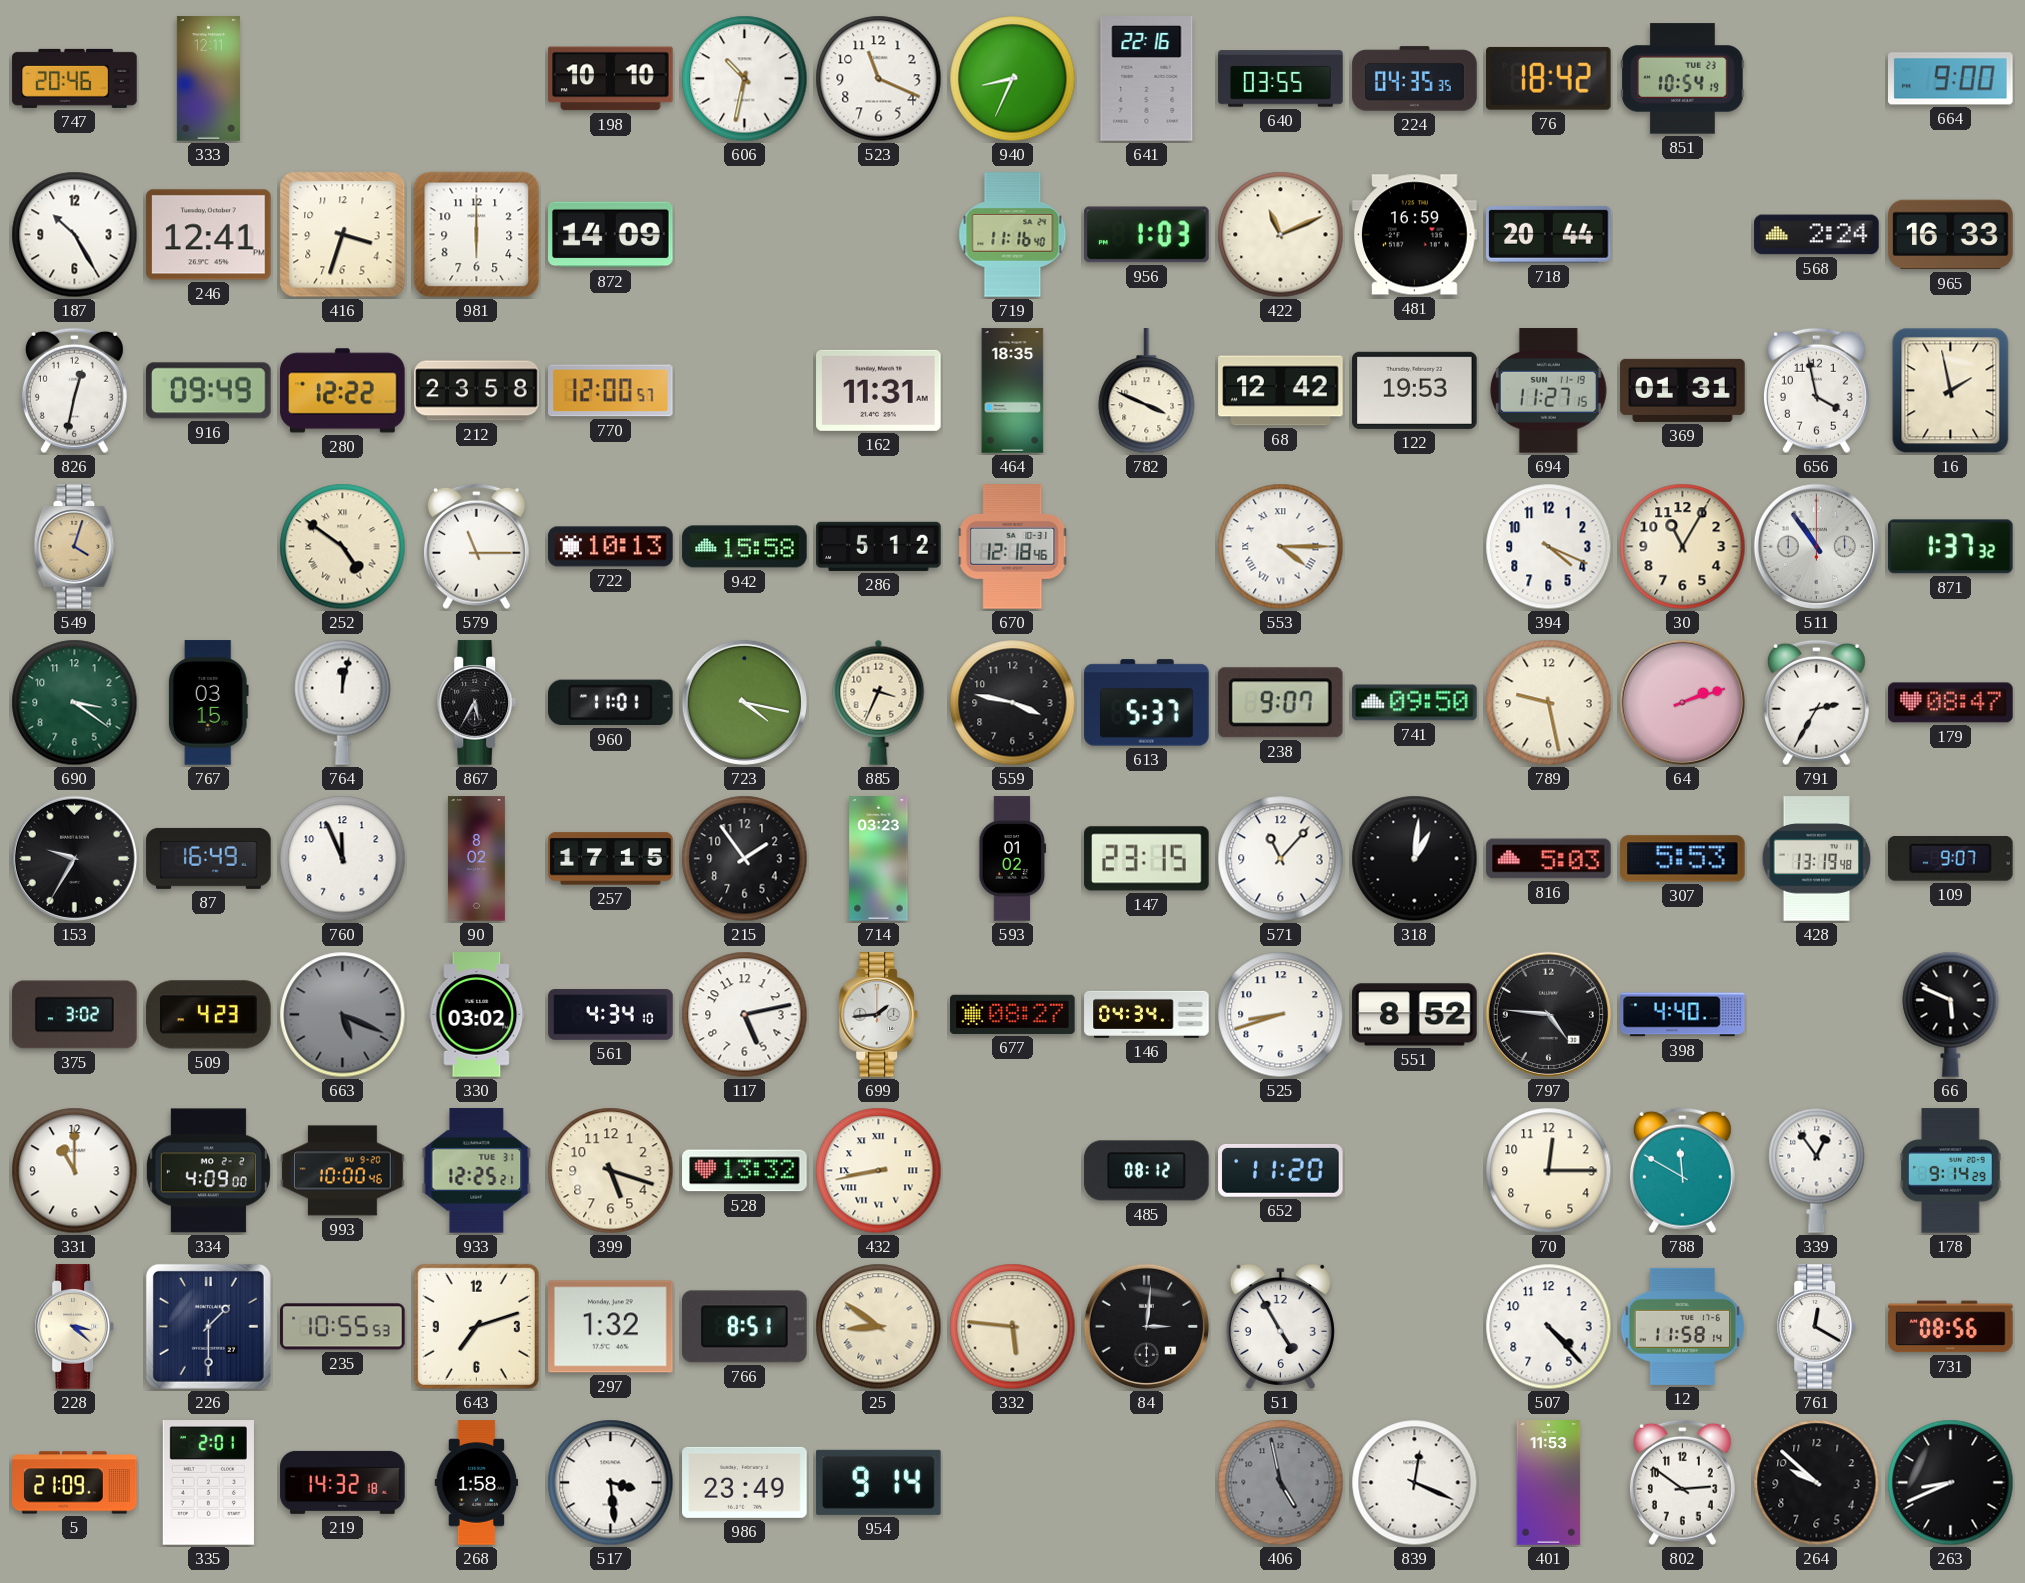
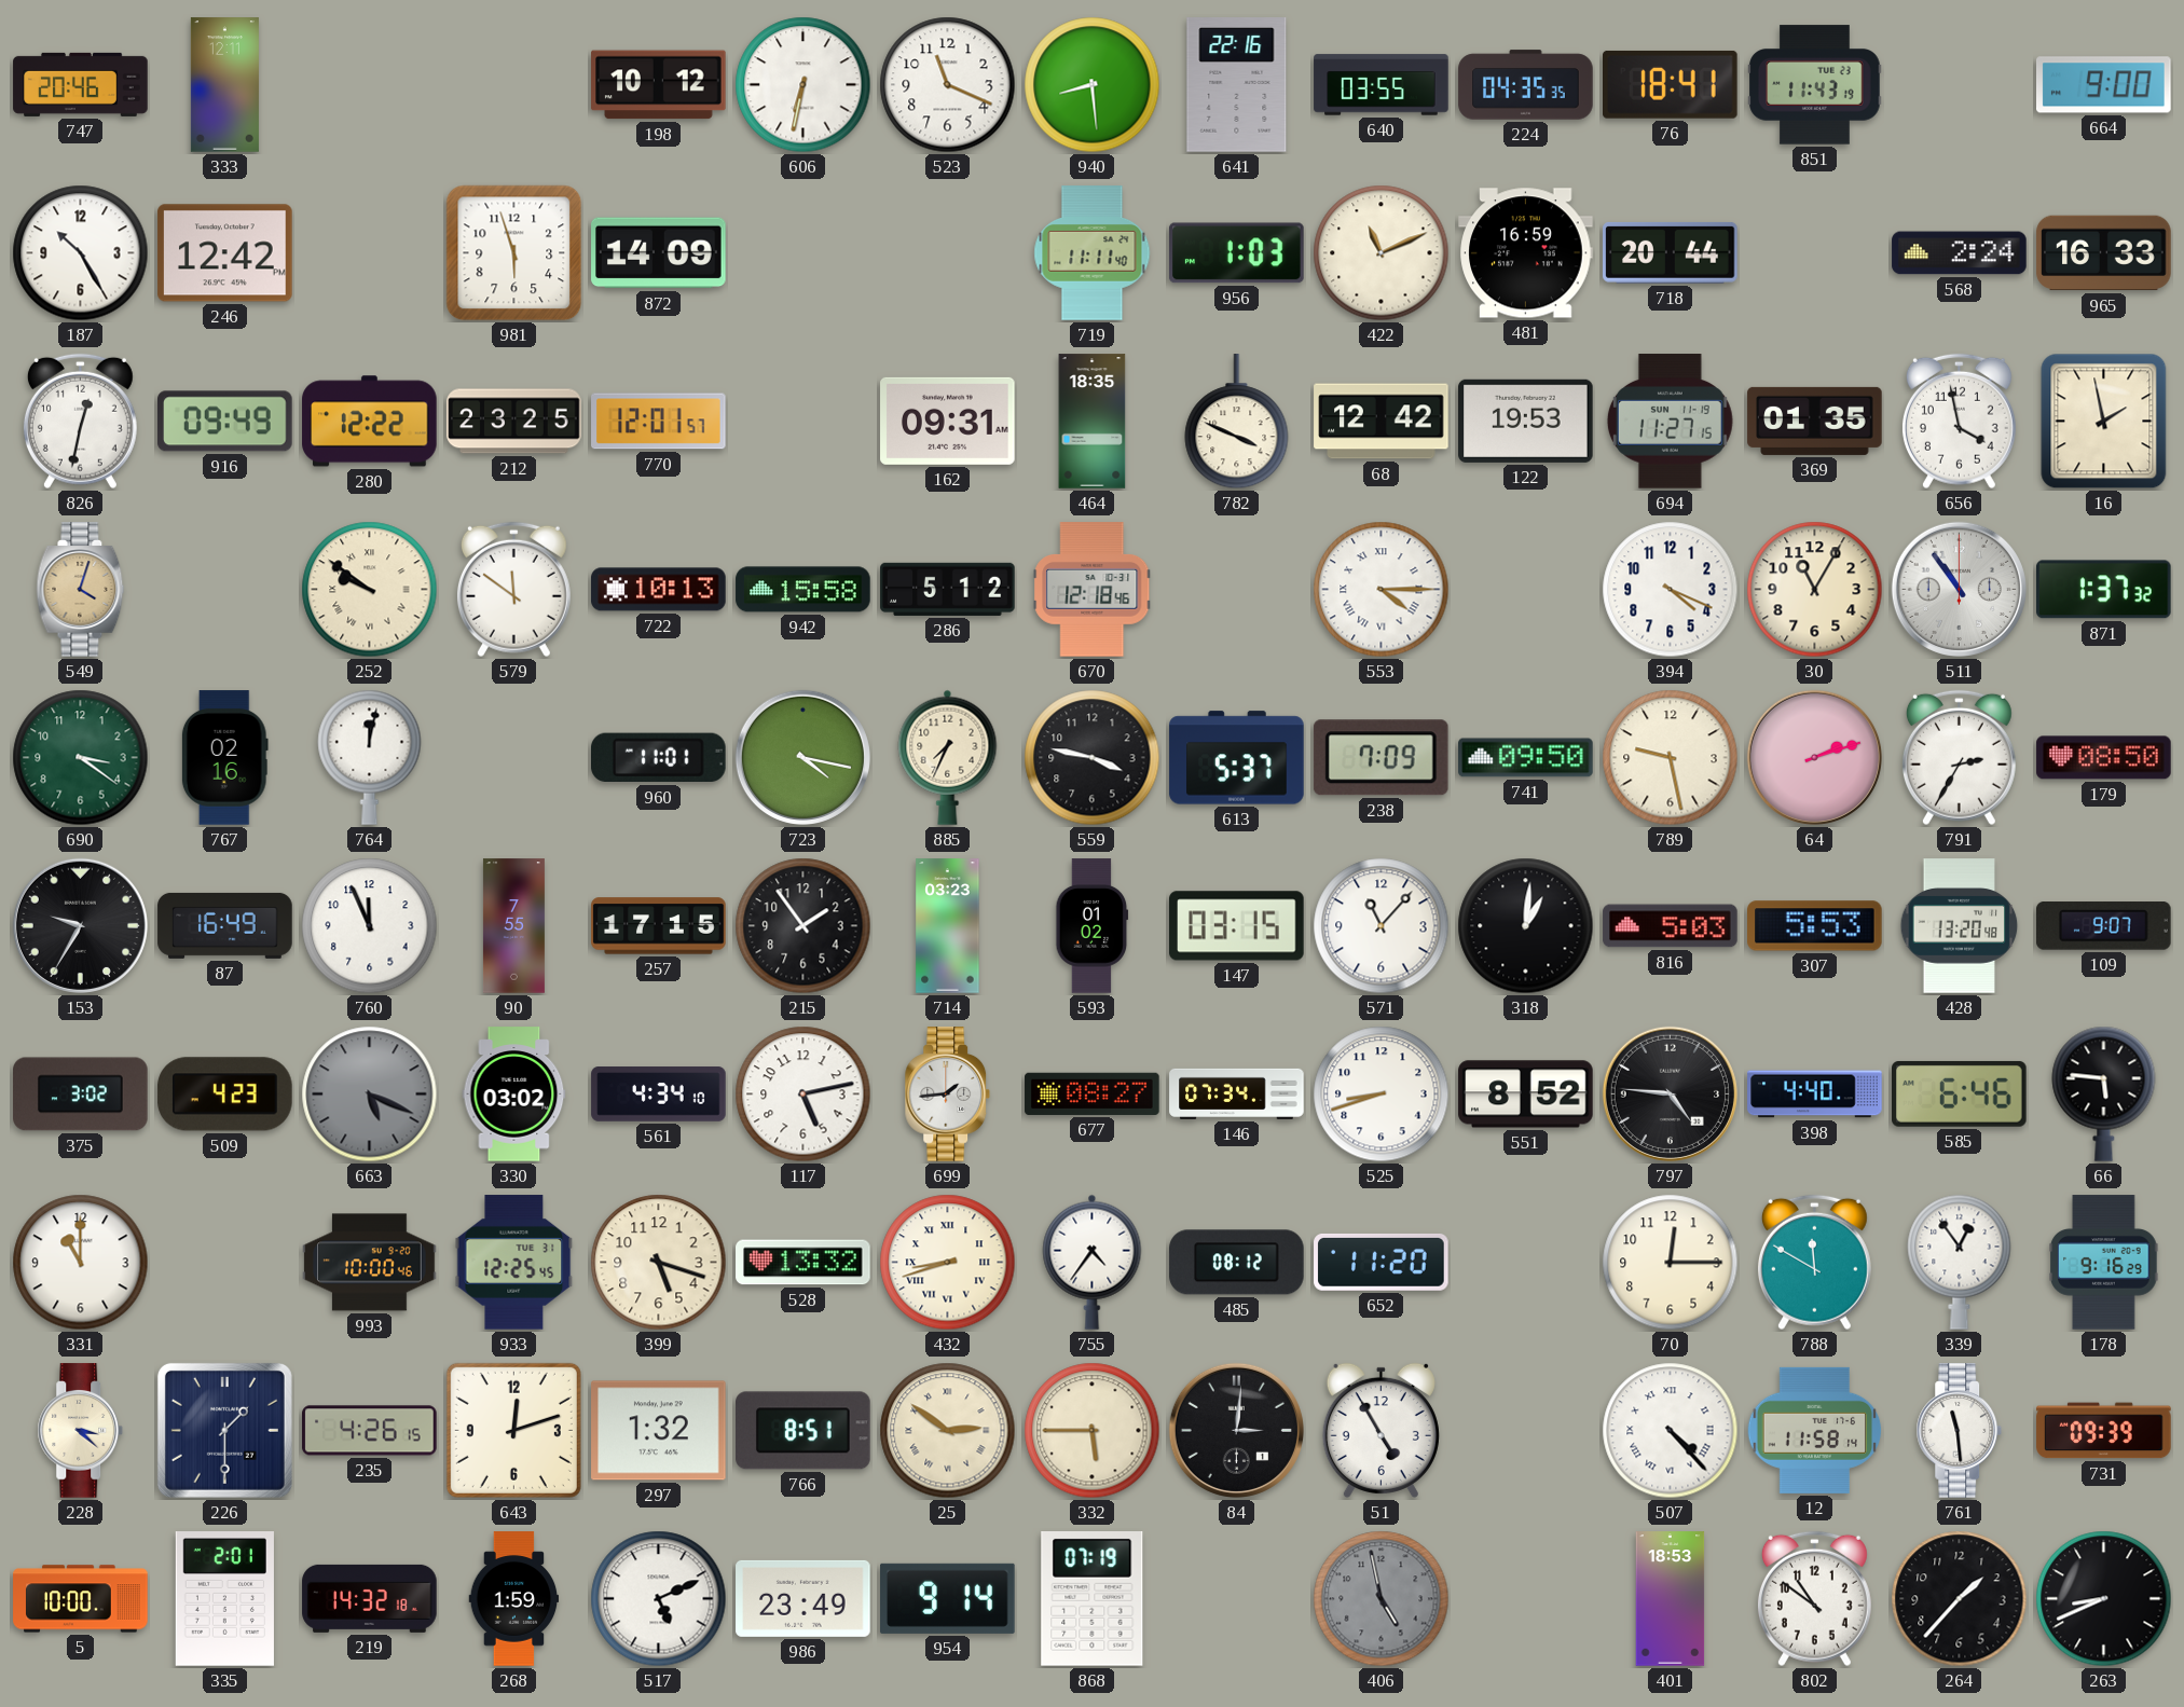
198: 10:10 -> 10:12 (659, 85)
606: 10:32 -> 6:32 (803, 85)
940: 8:34 -> 8:29 (1093, 85)
76: 18:42 -> 18:41 (1671, 85)
851: 10:54 -> 11:43 (1815, 85)
246: 12:41 -> 12:42 (225, 253)
416: 3:33 -> none (343, 235)
981: 6:00 -> 5:57 (514, 253)
719: 11:16 -> 11:11 (1093, 253)
212: 23:58 -> 23:25 (514, 422)
770: 12:00 -> 12:01 (659, 422)
162: 11:31 -> 09:31 (948, 421)
369: 01:31 -> 01:35 (1815, 421)
252: 4:51 -> 9:51 (370, 590)
579: 11:15 -> 11:51 (513, 590)
767: 03:15 -> 02:16 (224, 758)
867: 5:35 -> none (477, 703)
885: 3:34 -> 7:34 (948, 757)
238: 9:07 -> 7:09 (1381, 758)
179: 08:47 -> 08:50 (2104, 758)
90: 8:02 -> 7:55 (513, 926)
147: 23:15 -> 03:15 (1237, 926)
428: 13:19 -> 13:20 (1960, 926)
146: 04:34 -> 07:34 (1237, 1093)
585: none -> 6:46 (1960, 1093)
66: 5:49 -> 5:46 (2104, 1093)
334: 4:09 -> none (208, 1171)
933: 12:25:21 -> 12:25:45 (514, 1263)
432: 8:43 -> 8:42 (948, 1263)
755: none -> 4:36 (1093, 1262)
178: 9:14 -> 9:16 (2104, 1263)
235: 10:55 -> 4:26 (370, 1431)
643: 7:12 -> 12:12 (513, 1430)
25: 8:51 -> 2:51 (948, 1431)
332: 5:46 -> 5:45 (1093, 1431)
507 numerals: Arabic -> Roman (1671, 1431)
761: 12:20 -> 11:29 (1960, 1431)
731: 08:56 -> 09:39 (2104, 1431)
5: 21:09 -> 10:00 (81, 1599)
268: 1:58 -> 1:59 (514, 1599)
517: 3:29 -> 5:11 (659, 1599)
868: none -> 07:19 (1093, 1599)
839: 12:19 -> none (1415, 1483)
401: 11:53 -> 18:53 (1671, 1599)
802: 2:51 -> 10:51 (1814, 1599)
264: 9:52 -> 1:37 (1960, 1599)
